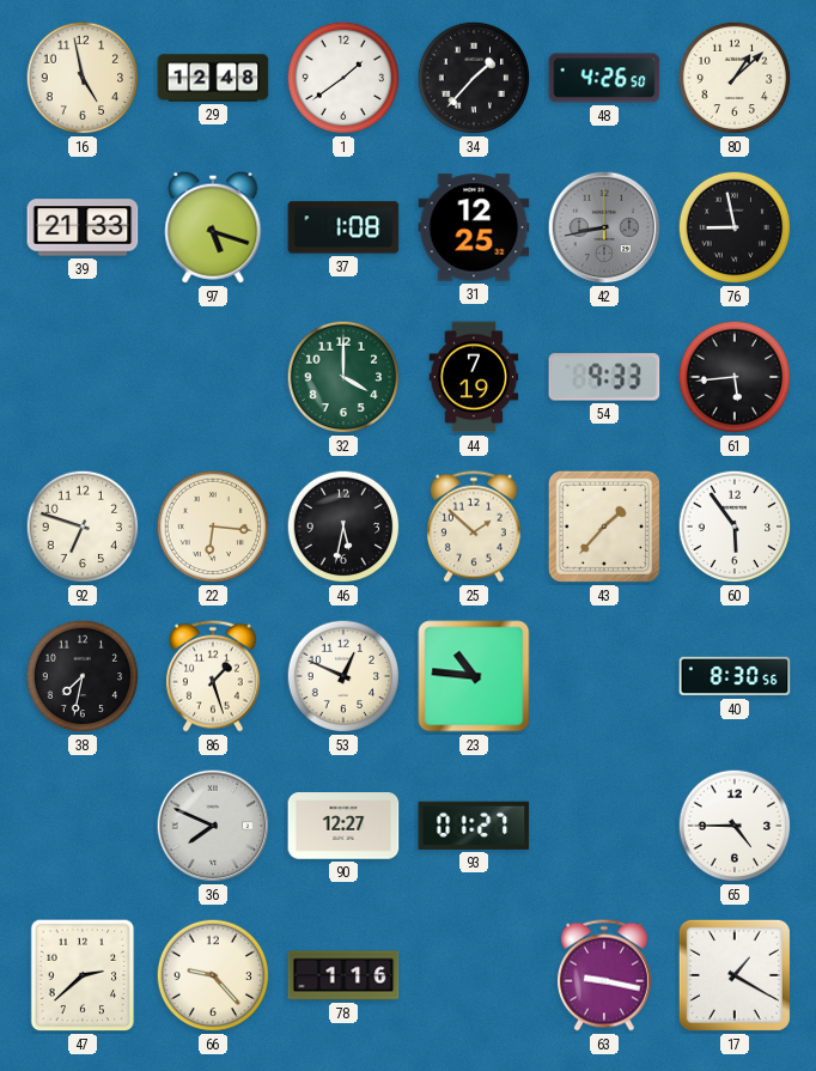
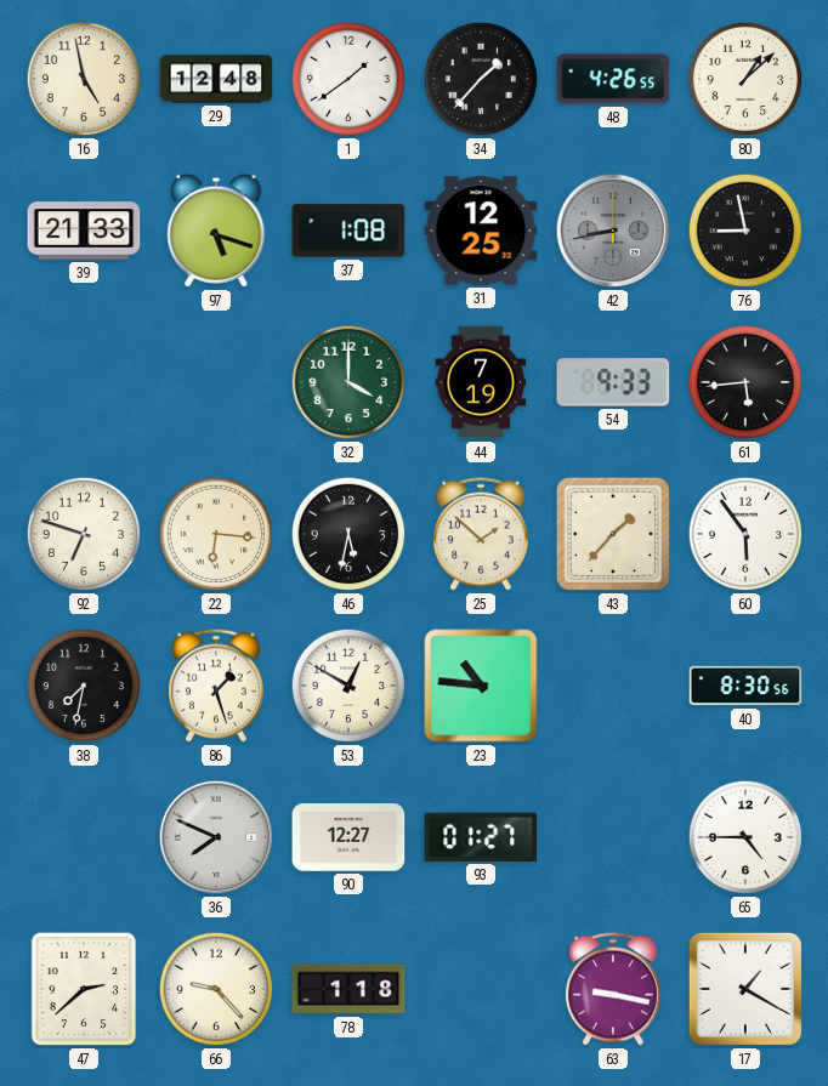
48: 4:26:50 -> 4:26:55 (613, 79)
53: 12:49 -> 12:50 (348, 686)
78: 1:16 -> 1:18 (348, 989)
